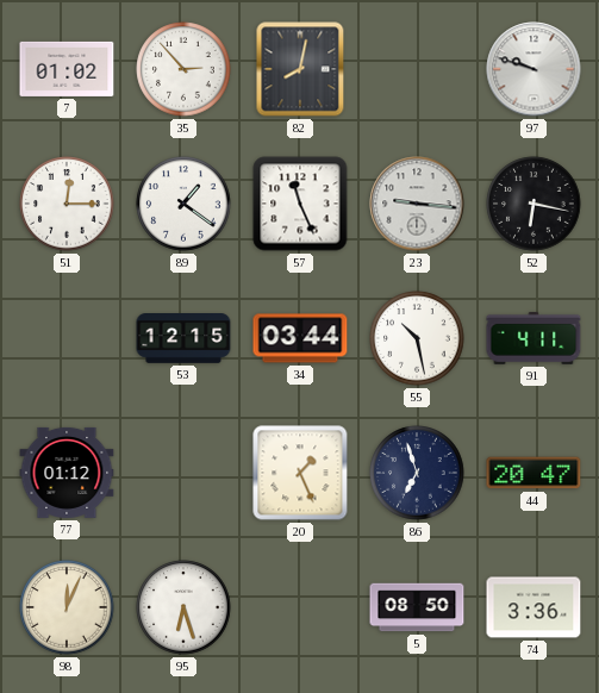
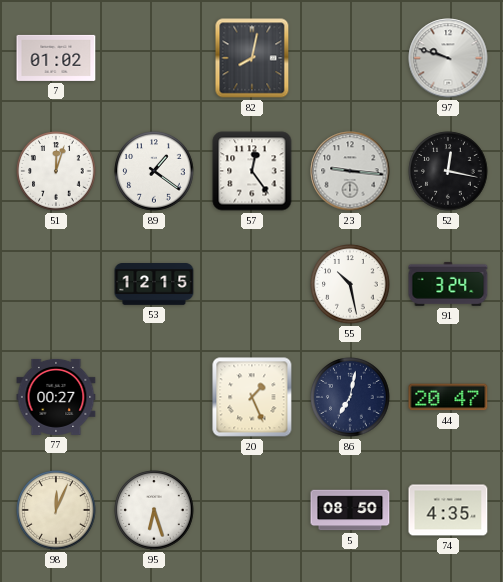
35: 2:53 -> none (183, 69)
51: 12:15 -> 12:03 (56, 171)
57: 11:26 -> 12:24 (252, 171)
52: 6:17 -> 12:17 (448, 171)
34: 03:44 -> none (300, 338)
91: 4:11 -> 3:24 (448, 284)
77: 01:12 -> 00:27 (56, 397)
86: 6:57 -> 7:02 (350, 397)
74: 3:36 -> 4:35 (448, 510)
